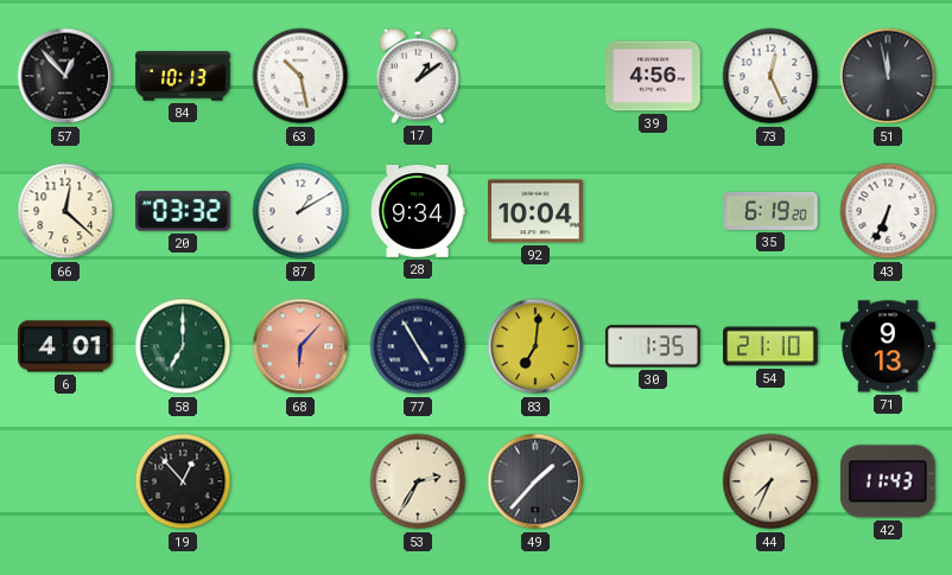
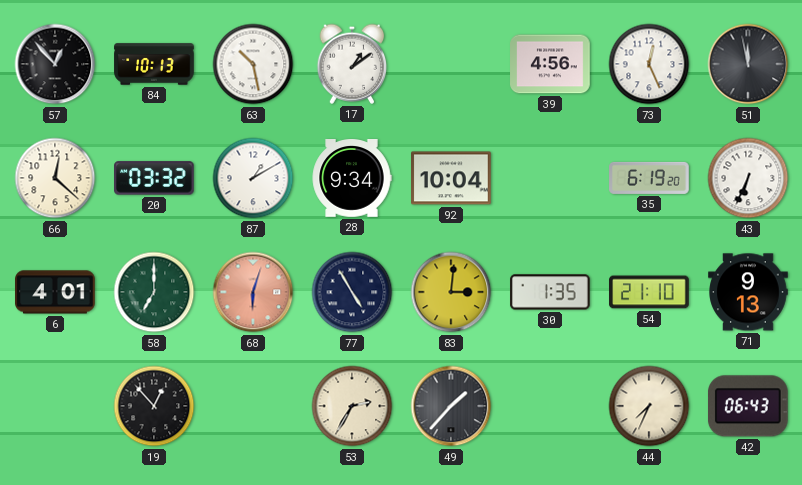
68: 6:07 -> 6:03 (253, 292)
83: 7:01 -> 3:01 (451, 292)
42: 11:43 -> 06:43 (748, 406)
